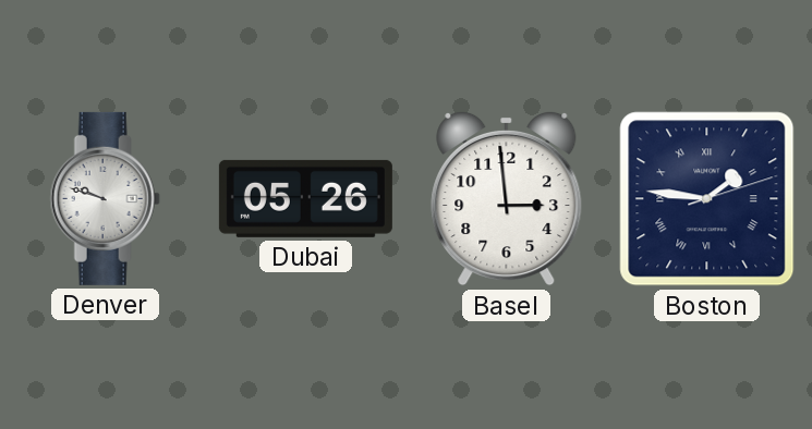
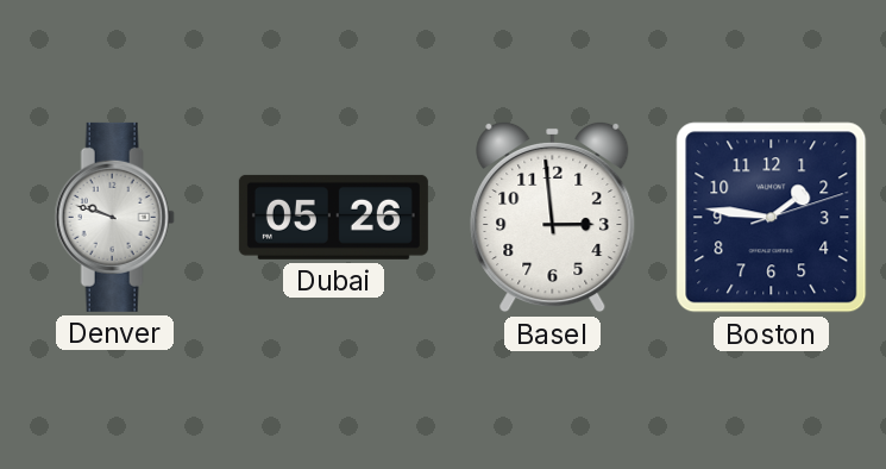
Boston numerals: Roman -> Arabic (772, 218)
